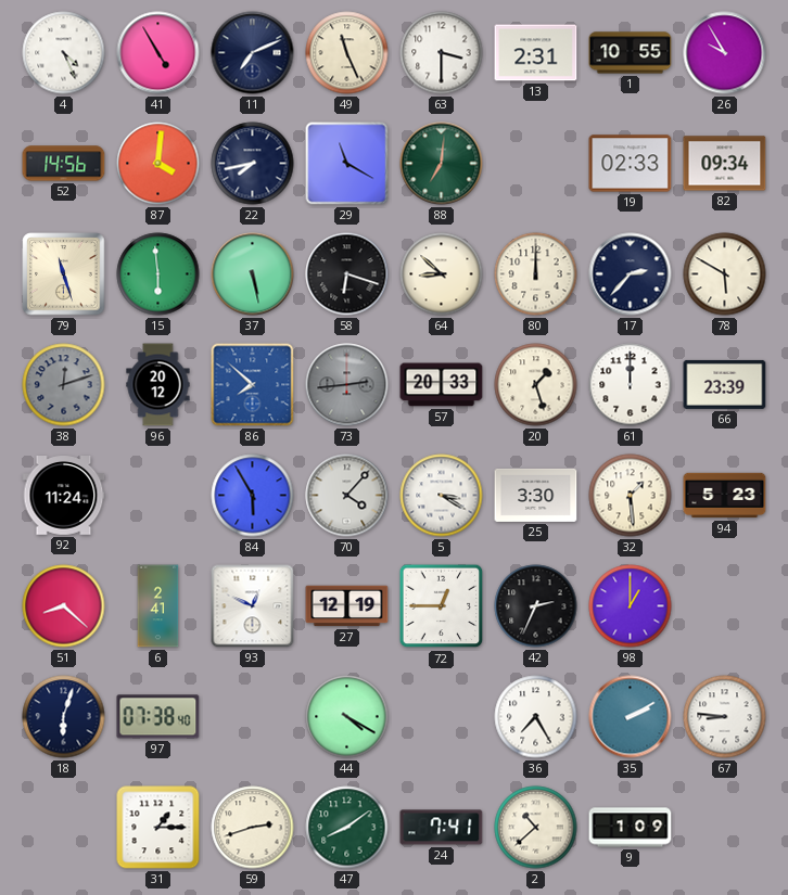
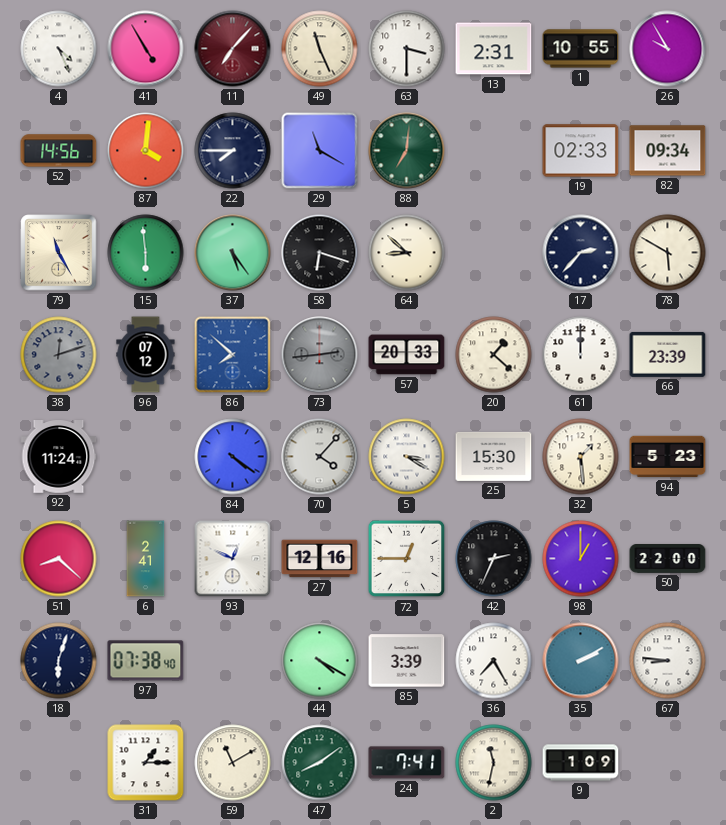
11: 7:11 -> 7:07 (233, 49)
11 dial: navy -> burgundy (233, 49)
22: 7:43 -> 7:45 (233, 151)
79: 11:27 -> 11:25 (59, 253)
37: 5:28 -> 5:24 (233, 253)
80: 12:00 -> none (536, 274)
96: 20:12 -> 07:12 (146, 355)
20: 1:27 -> 1:22 (494, 355)
84: 5:55 -> 4:21 (233, 457)
25: 3:30 -> 15:30 (494, 456)
27: 12:19 -> 12:16 (320, 559)
50: none -> 22:00 (668, 559)
85: none -> 3:39 (407, 661)
59: 2:42 -> 11:10 (233, 763)
2: 10:38 -> 11:32 (494, 763)
